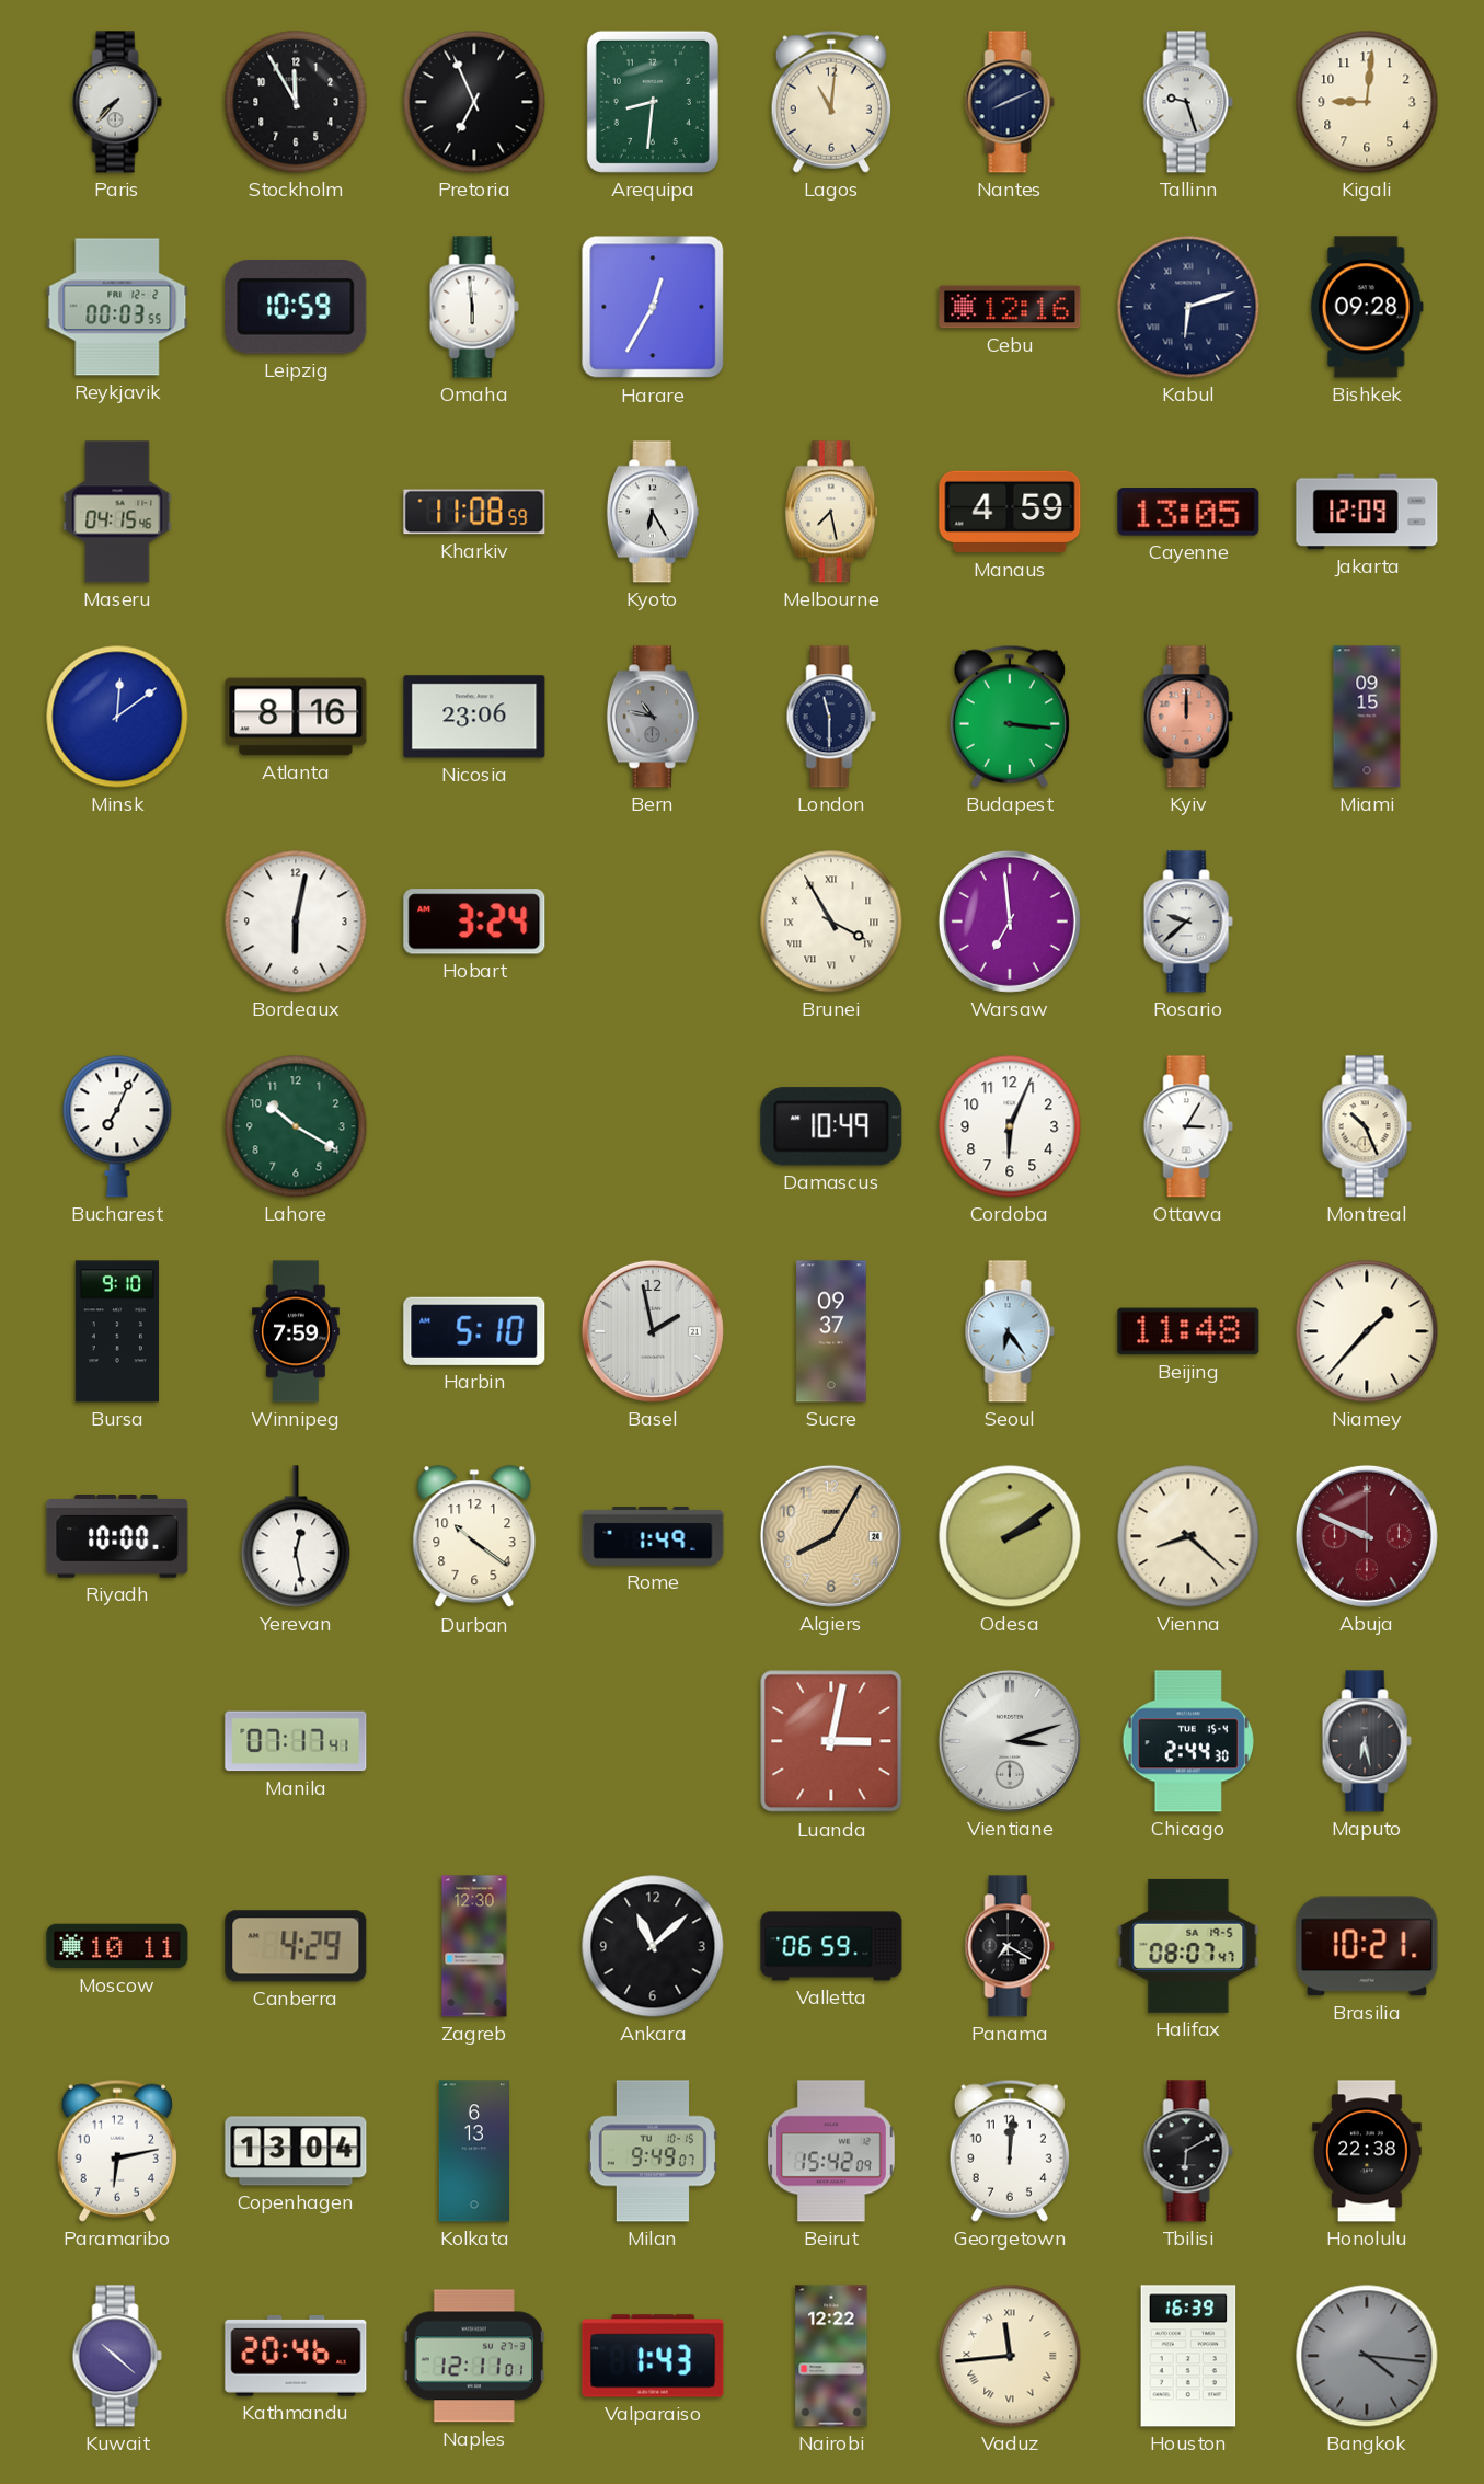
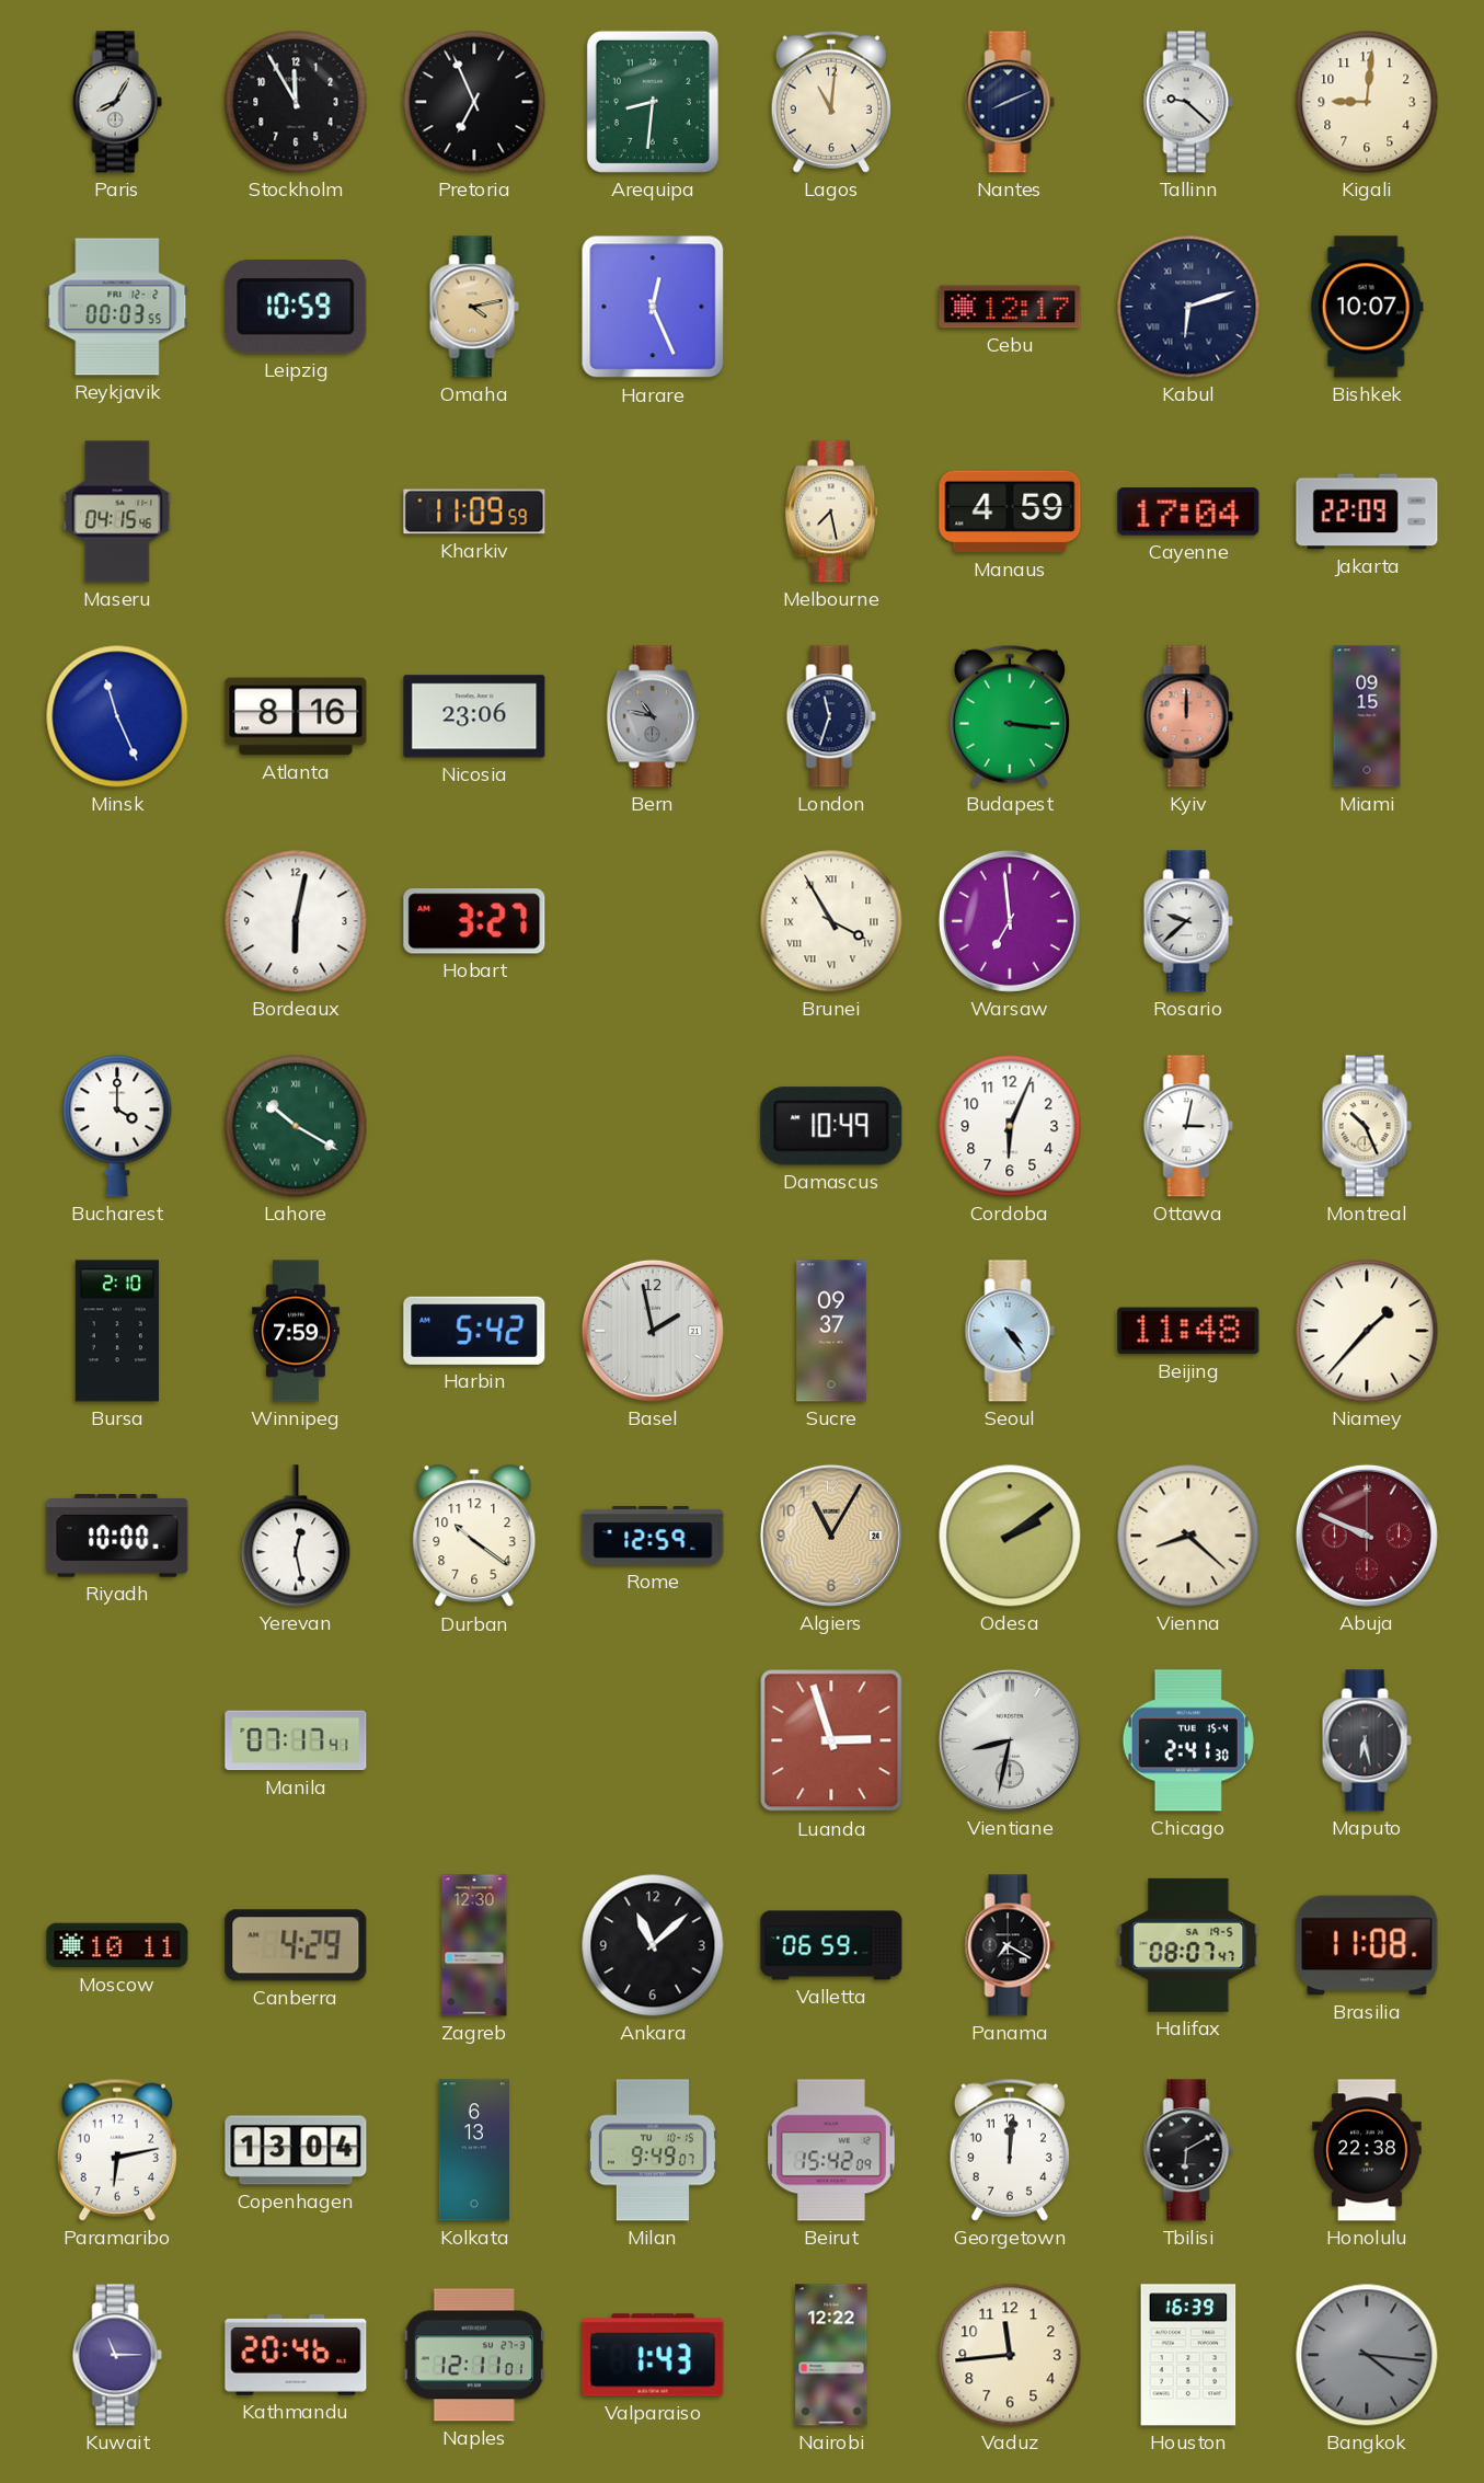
Paris: 7:37 -> 8:05 (117, 102)
Tallinn: 9:27 -> 9:22 (1188, 102)
Omaha: 5:59 -> 4:13 (474, 307)
Omaha dial: white -> champagne (474, 307)
Harare: 12:35 -> 12:26 (653, 307)
Cebu: 12:16 -> 12:17 (1010, 307)
Bishkek: 09:28 -> 10:07 (1367, 307)
Kharkiv: 11:08 -> 11:09 (474, 511)
Kyoto: 6:25 -> none (653, 512)
Cayenne: 13:05 -> 17:04 (1188, 511)
Jakarta: 12:09 -> 22:09 (1367, 511)
Minsk: 12:09 -> 11:26 (117, 716)
London: 11:30 -> 11:33 (831, 716)
Hobart: 3:24 -> 3:27 (474, 921)
Bucharest: 7:04 -> 4:00 (117, 1126)
Lahore numerals: Arabic -> Roman (296, 1126)
Ottawa: 3:05 -> 3:02 (1188, 1126)
Bursa: 9:10 -> 2:10 (117, 1331)
Harbin: 5:10 -> 5:42 (474, 1331)
Seoul: 6:24 -> 4:24 (1010, 1331)
Rome: 1:49 -> 12:59 (653, 1537)
Algiers: 8:05 -> 11:05 (831, 1536)
Luanda: 3:02 -> 2:57 (831, 1740)
Vientiane: 3:12 -> 8:32 (1010, 1740)
Chicago: 2:44 -> 2:41 (1188, 1740)
Brasilia: 10:21 -> 11:08 (1367, 1945)
Kuwait: 10:22 -> 11:15 (117, 2355)
Vaduz numerals: Roman -> Arabic (1010, 2355)
